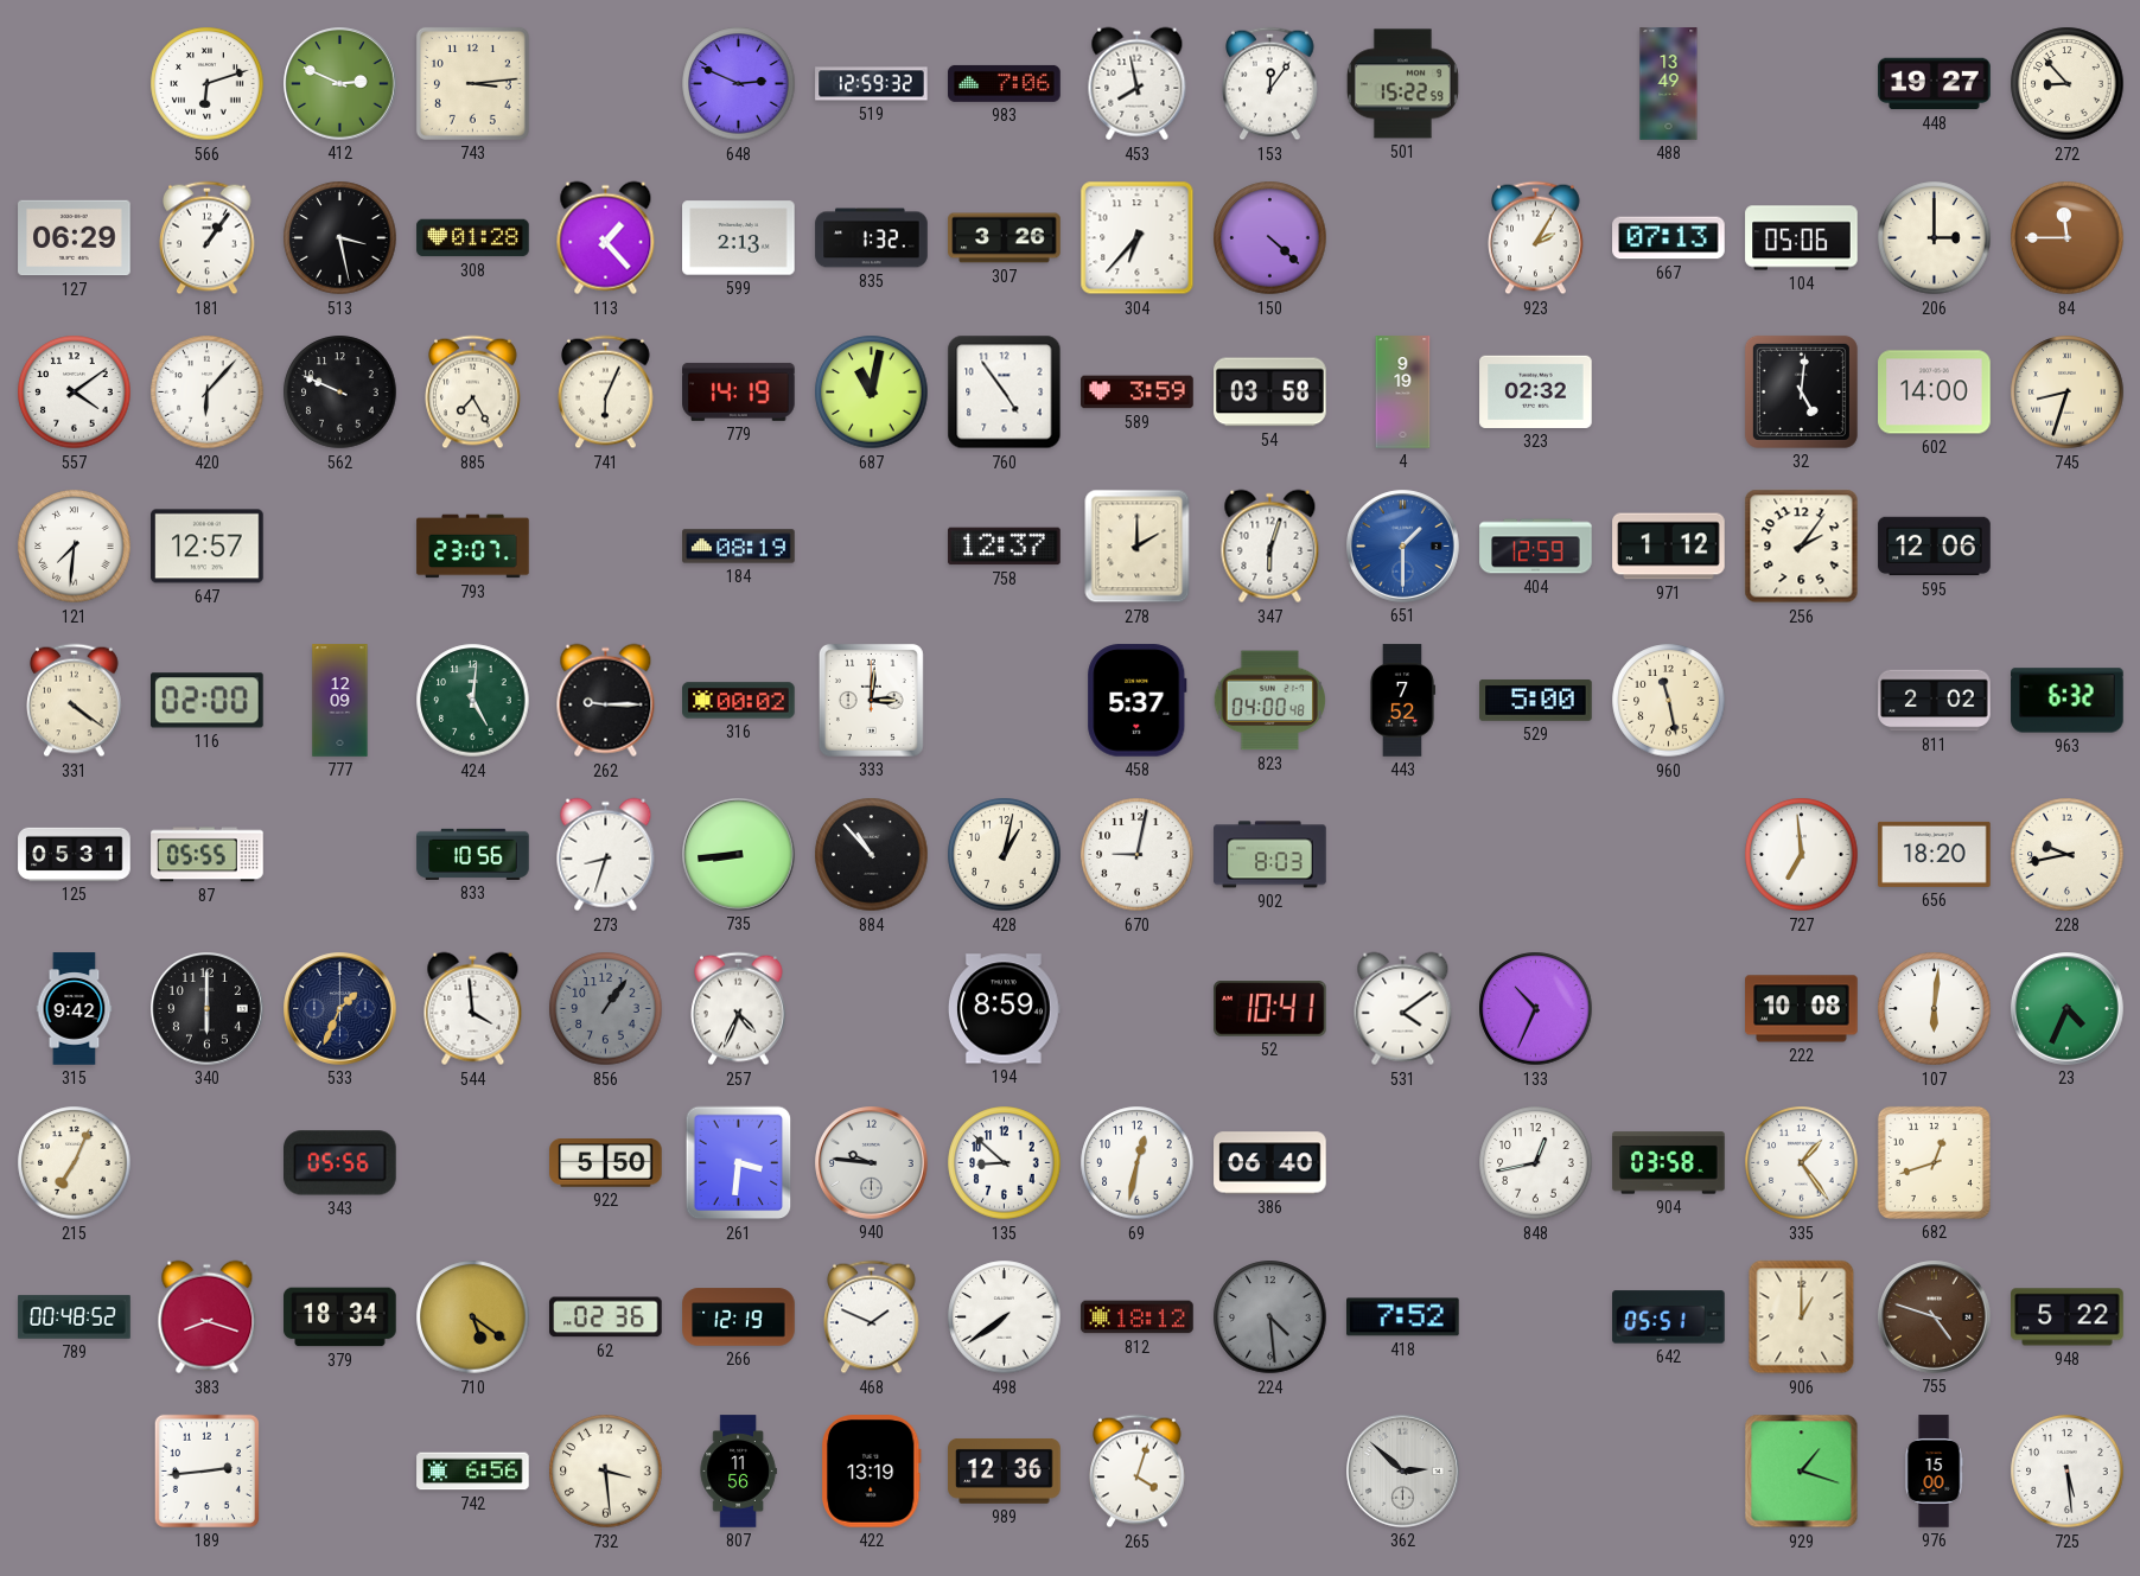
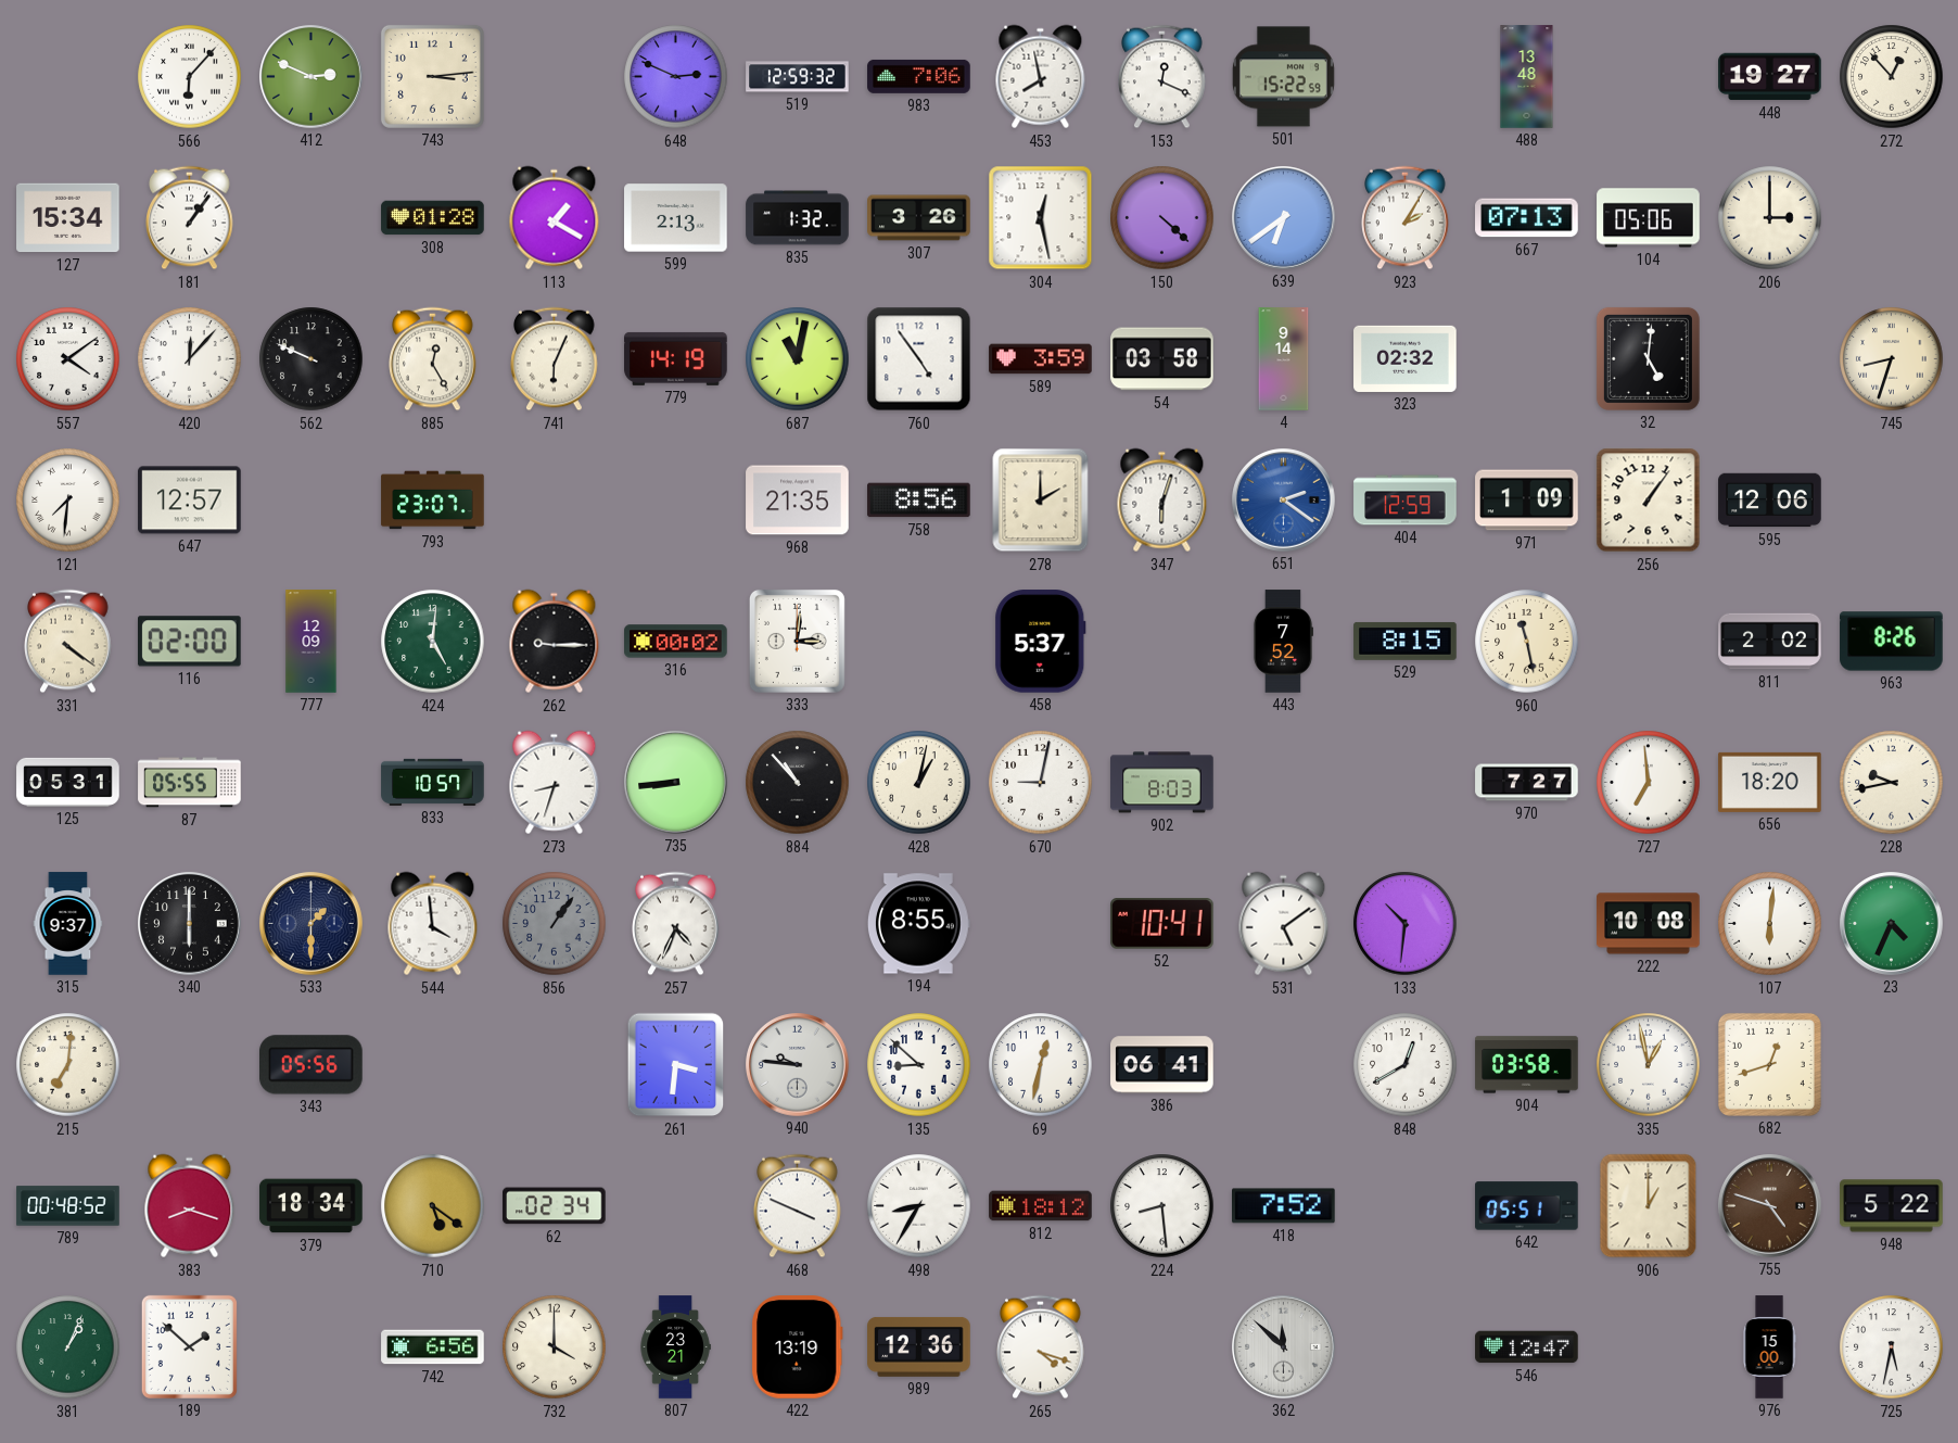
566: 6:12 -> 6:07 (190, 77)
153: 12:06 -> 12:19 (1162, 77)
488: 13:49 -> 13:48 (1527, 77)
272: 8:53 -> 12:53 (1892, 77)
127: 06:29 -> 15:34 (68, 218)
513: 3:28 -> none (340, 238)
113: 1:23 -> 1:20 (555, 218)
304: 6:37 -> 12:28 (1041, 218)
639: none -> 6:39 (1284, 218)
84: 11:45 -> none (2068, 238)
420: 6:07 -> 12:07 (190, 359)
885: 7:25 -> 12:25 (433, 359)
4: 9:19 -> 9:14 (1284, 359)
602: 14:00 -> none (1935, 393)
184: 08:19 -> none (739, 547)
968: none -> 21:35 (798, 501)
758: 12:37 -> 8:56 (919, 501)
651: 1:30 -> 2:21 (1284, 501)
971: 1:12 -> 1:09 (1527, 501)
256: 2:06 -> 1:06 (1649, 501)
823: 04:00 -> none (1269, 701)
529: 5:00 -> 8:15 (1406, 642)
963: 6:32 -> 8:26 (1892, 642)
833: 10:56 -> 10:57 (433, 782)
970: none -> 7:27 (1527, 783)
315: 9:42 -> 9:37 (68, 924)
533: 1:34 -> 1:30 (311, 924)
194: 8:59 -> 8:55 (919, 924)
531: 4:09 -> 5:09 (1284, 924)
133: 10:34 -> 10:31 (1406, 924)
215: 7:04 -> 7:01 (68, 1065)
922: 5:50 -> none (606, 1163)
386: 06:40 -> 06:41 (1162, 1065)
848: 12:43 -> 12:40 (1406, 1065)
335: 1:24 -> 12:58 (1649, 1065)
62: 02:36 -> 02:34 (555, 1206)
266: 12:19 -> none (739, 1317)
468: 1:49 -> 3:49 (798, 1206)
498: 7:39 -> 8:35 (919, 1206)
224: 4:29 -> 8:29 (1162, 1206)
224 dial: grey -> white (1162, 1206)
381: none -> 1:04 (68, 1347)
189: 2:44 -> 1:52 (189, 1346)
732: 3:29 -> 4:00 (555, 1347)
807: 11:56 -> 23:21 (675, 1347)
265: 4:03 -> 4:18 (1041, 1347)
362: 2:52 -> 11:52 (1284, 1347)
546: none -> 12:47 (1527, 1347)
929: 1:18 -> none (1802, 1472)
725: 5:29 -> 5:32 (1892, 1347)
